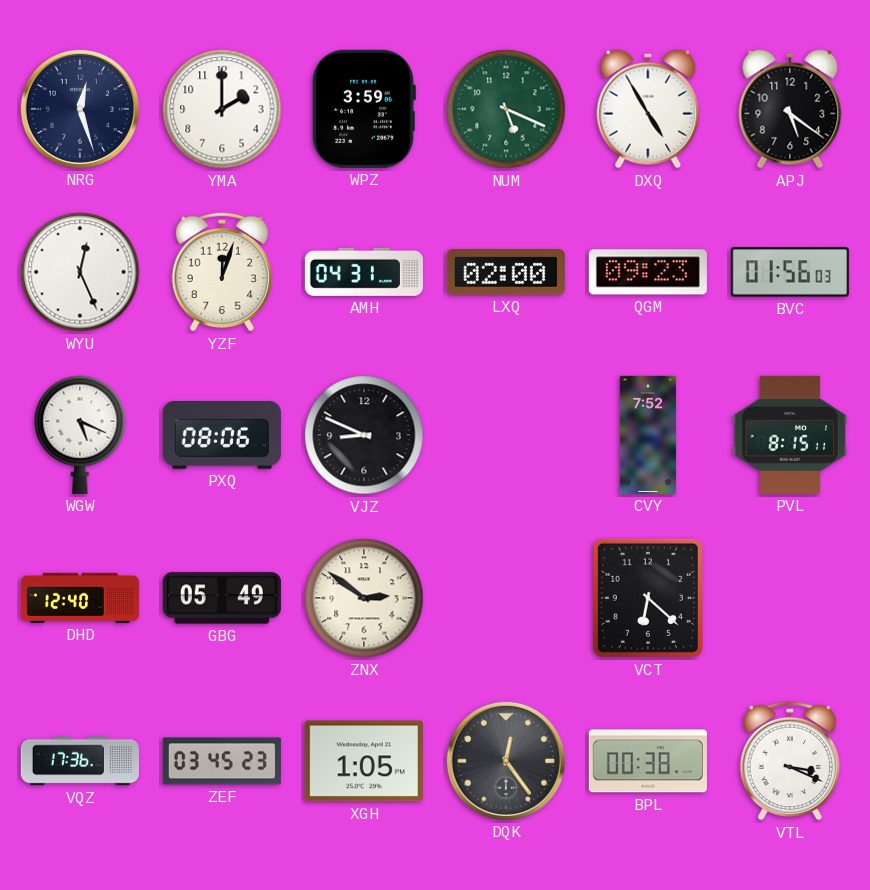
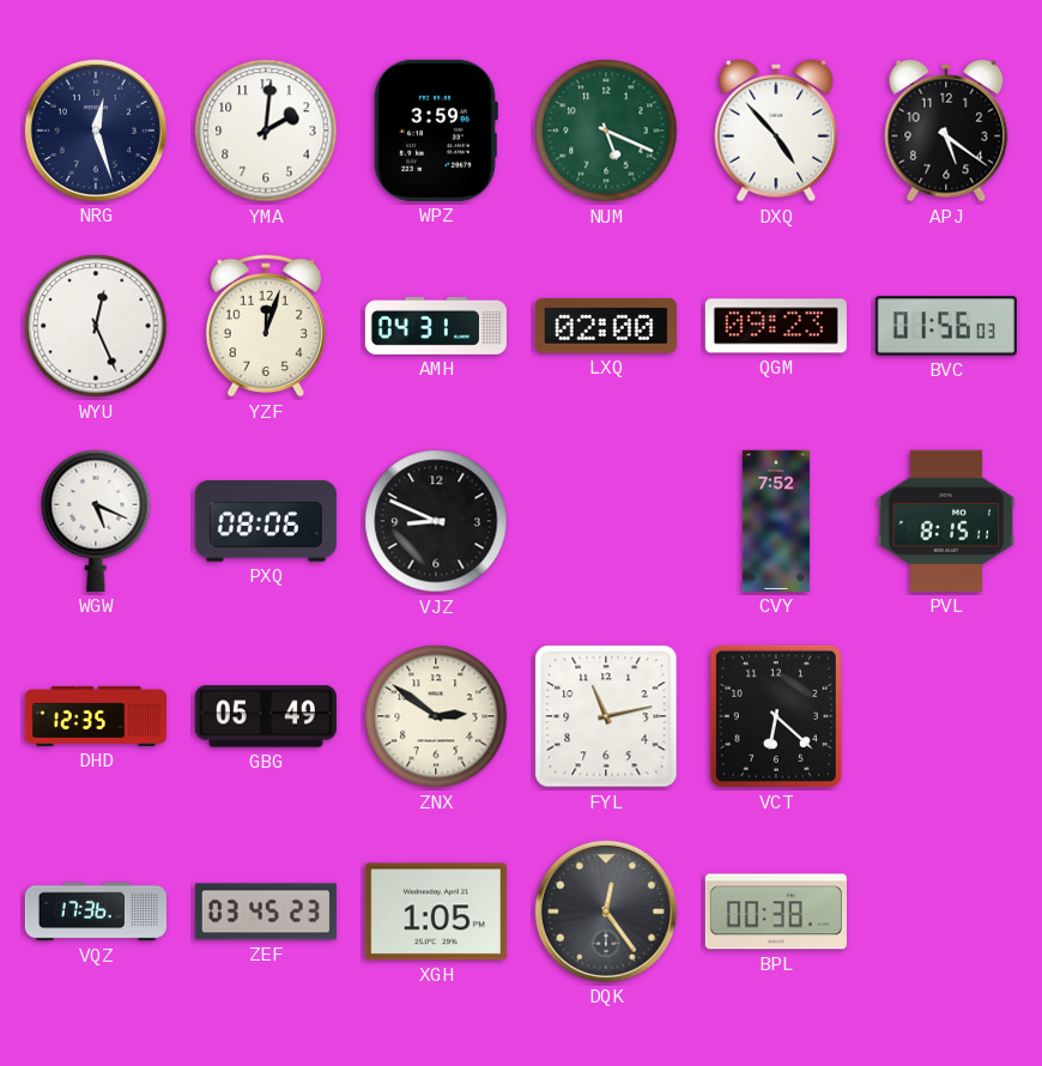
YMA: 2:00 -> 2:01 (266, 131)
DXQ: 4:55 -> 4:53 (776, 131)
DHD: 12:40 -> 12:35 (96, 716)
FYL: none -> 11:13 (606, 716)
VTL: 3:19 -> none (789, 761)
